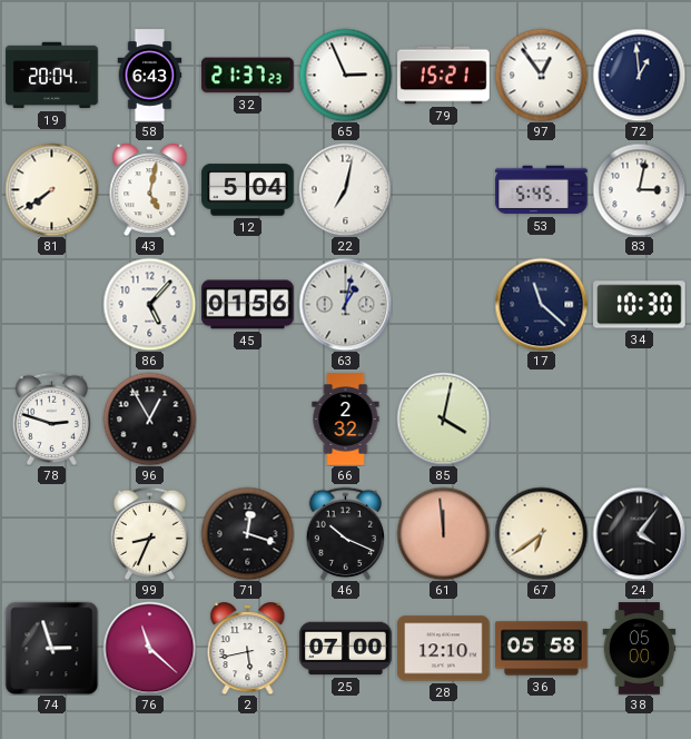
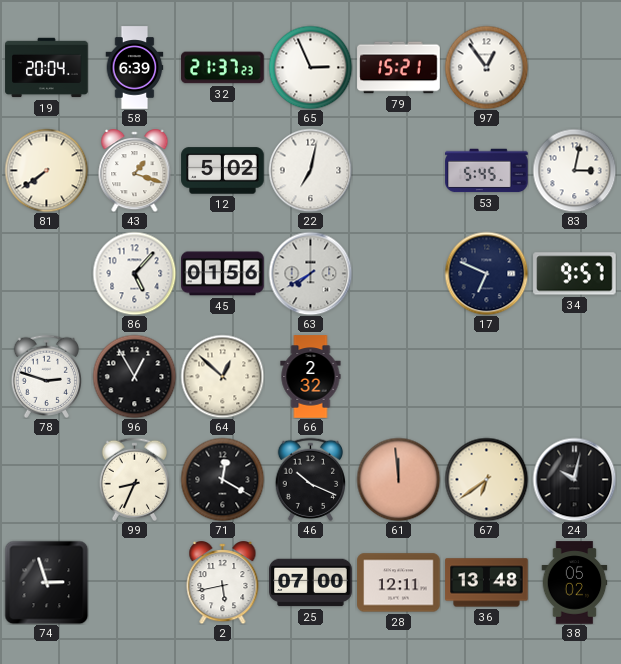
58: 6:43 -> 6:39 (135, 68)
72: 12:59 -> none (639, 75)
43: 5:02 -> 1:18 (135, 171)
12: 5:04 -> 5:02 (223, 171)
63: 1:02 -> 7:40 (310, 273)
17: 11:22 -> 6:49 (486, 273)
34: 10:30 -> 9:57 (575, 274)
64: none -> 12:52 (222, 376)
85: 4:02 -> none (443, 418)
71: 12:18 -> 12:20 (222, 479)
24: 4:06 -> 10:02 (574, 479)
76: 11:22 -> none (149, 648)
28: 12:10 -> 12:11 (399, 583)
36: 05:58 -> 13:48 (487, 583)
38: 05:00 -> 05:02 (575, 583)
